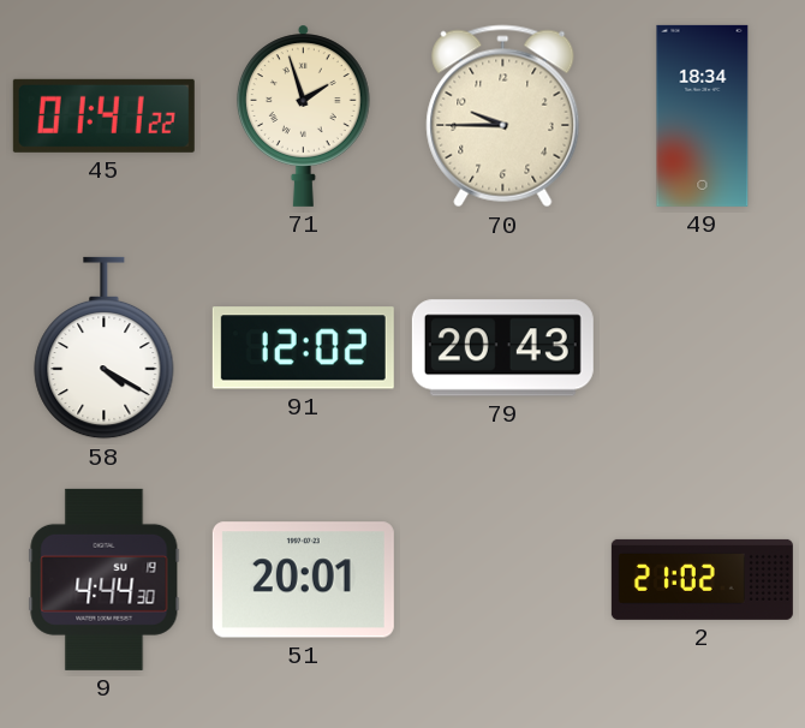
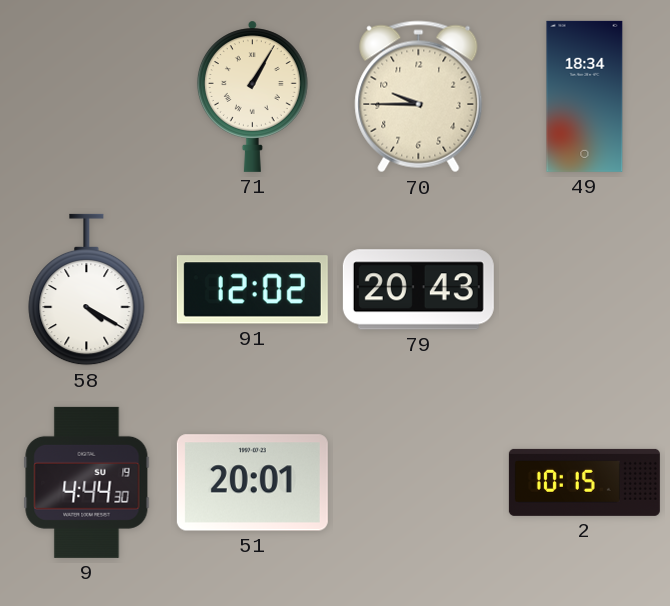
45: 01:41 -> none (103, 115)
71: 1:57 -> 1:05 (252, 96)
2: 21:02 -> 10:15 (584, 482)
